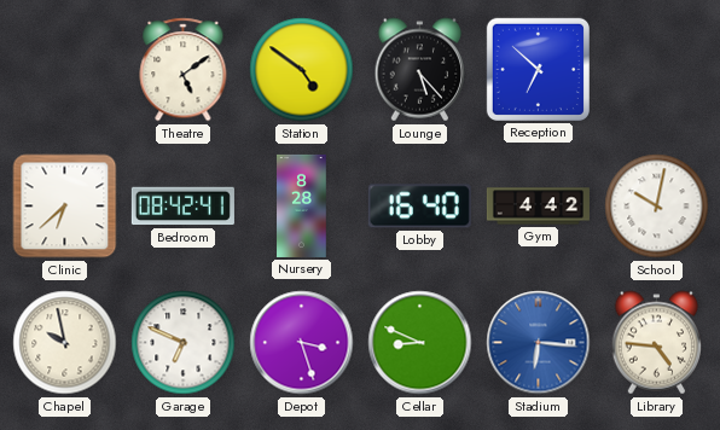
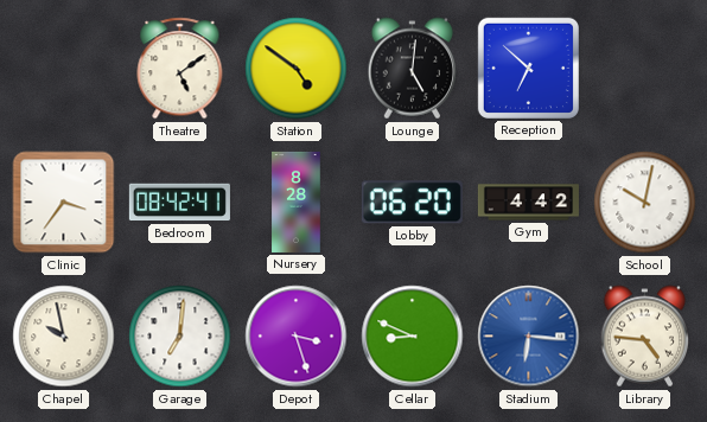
Lounge: 5:23 -> 5:01 (413, 69)
Clinic: 6:38 -> 3:36 (64, 203)
Lobby: 16:40 -> 06:20 (412, 203)
Garage: 6:49 -> 7:01 (180, 337)
